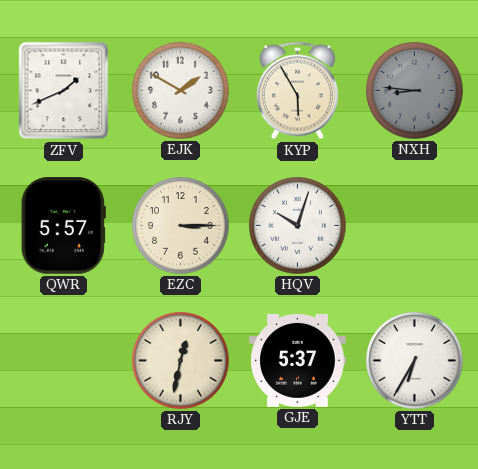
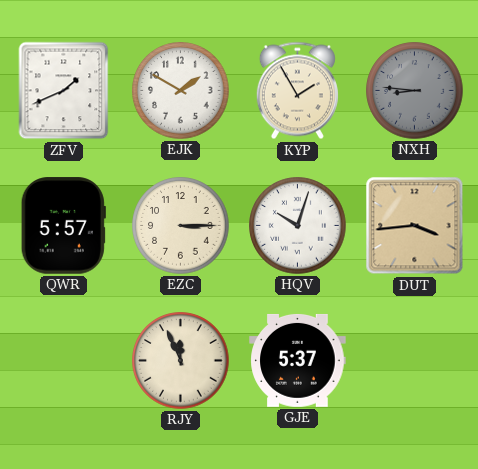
KYP: 5:55 -> 1:55 (297, 91)
DUT: none -> 3:44 (415, 226)
RJY: 12:32 -> 11:56 (181, 361)
YTT: 6:35 -> none (415, 361)
